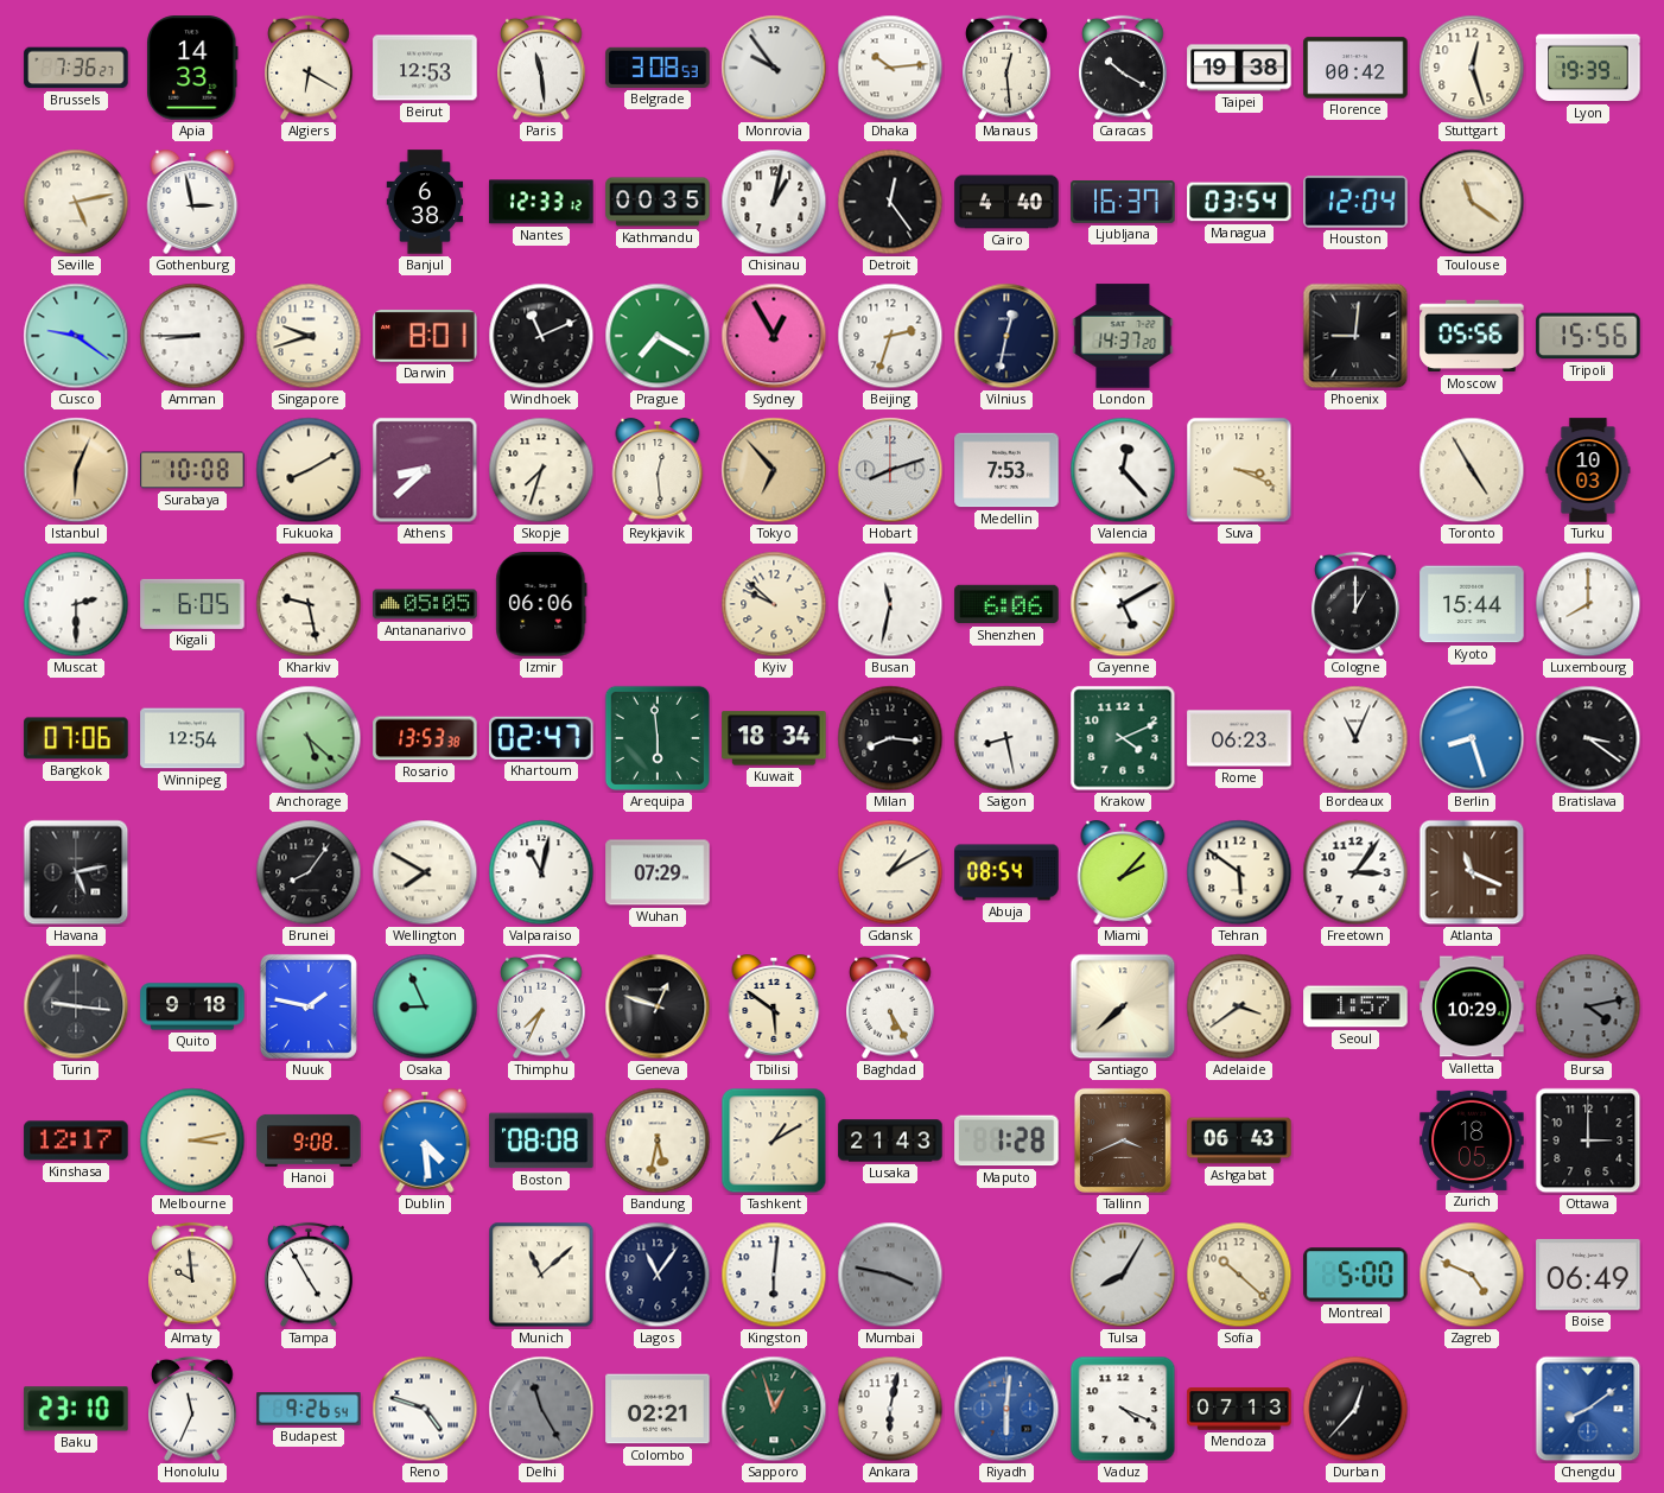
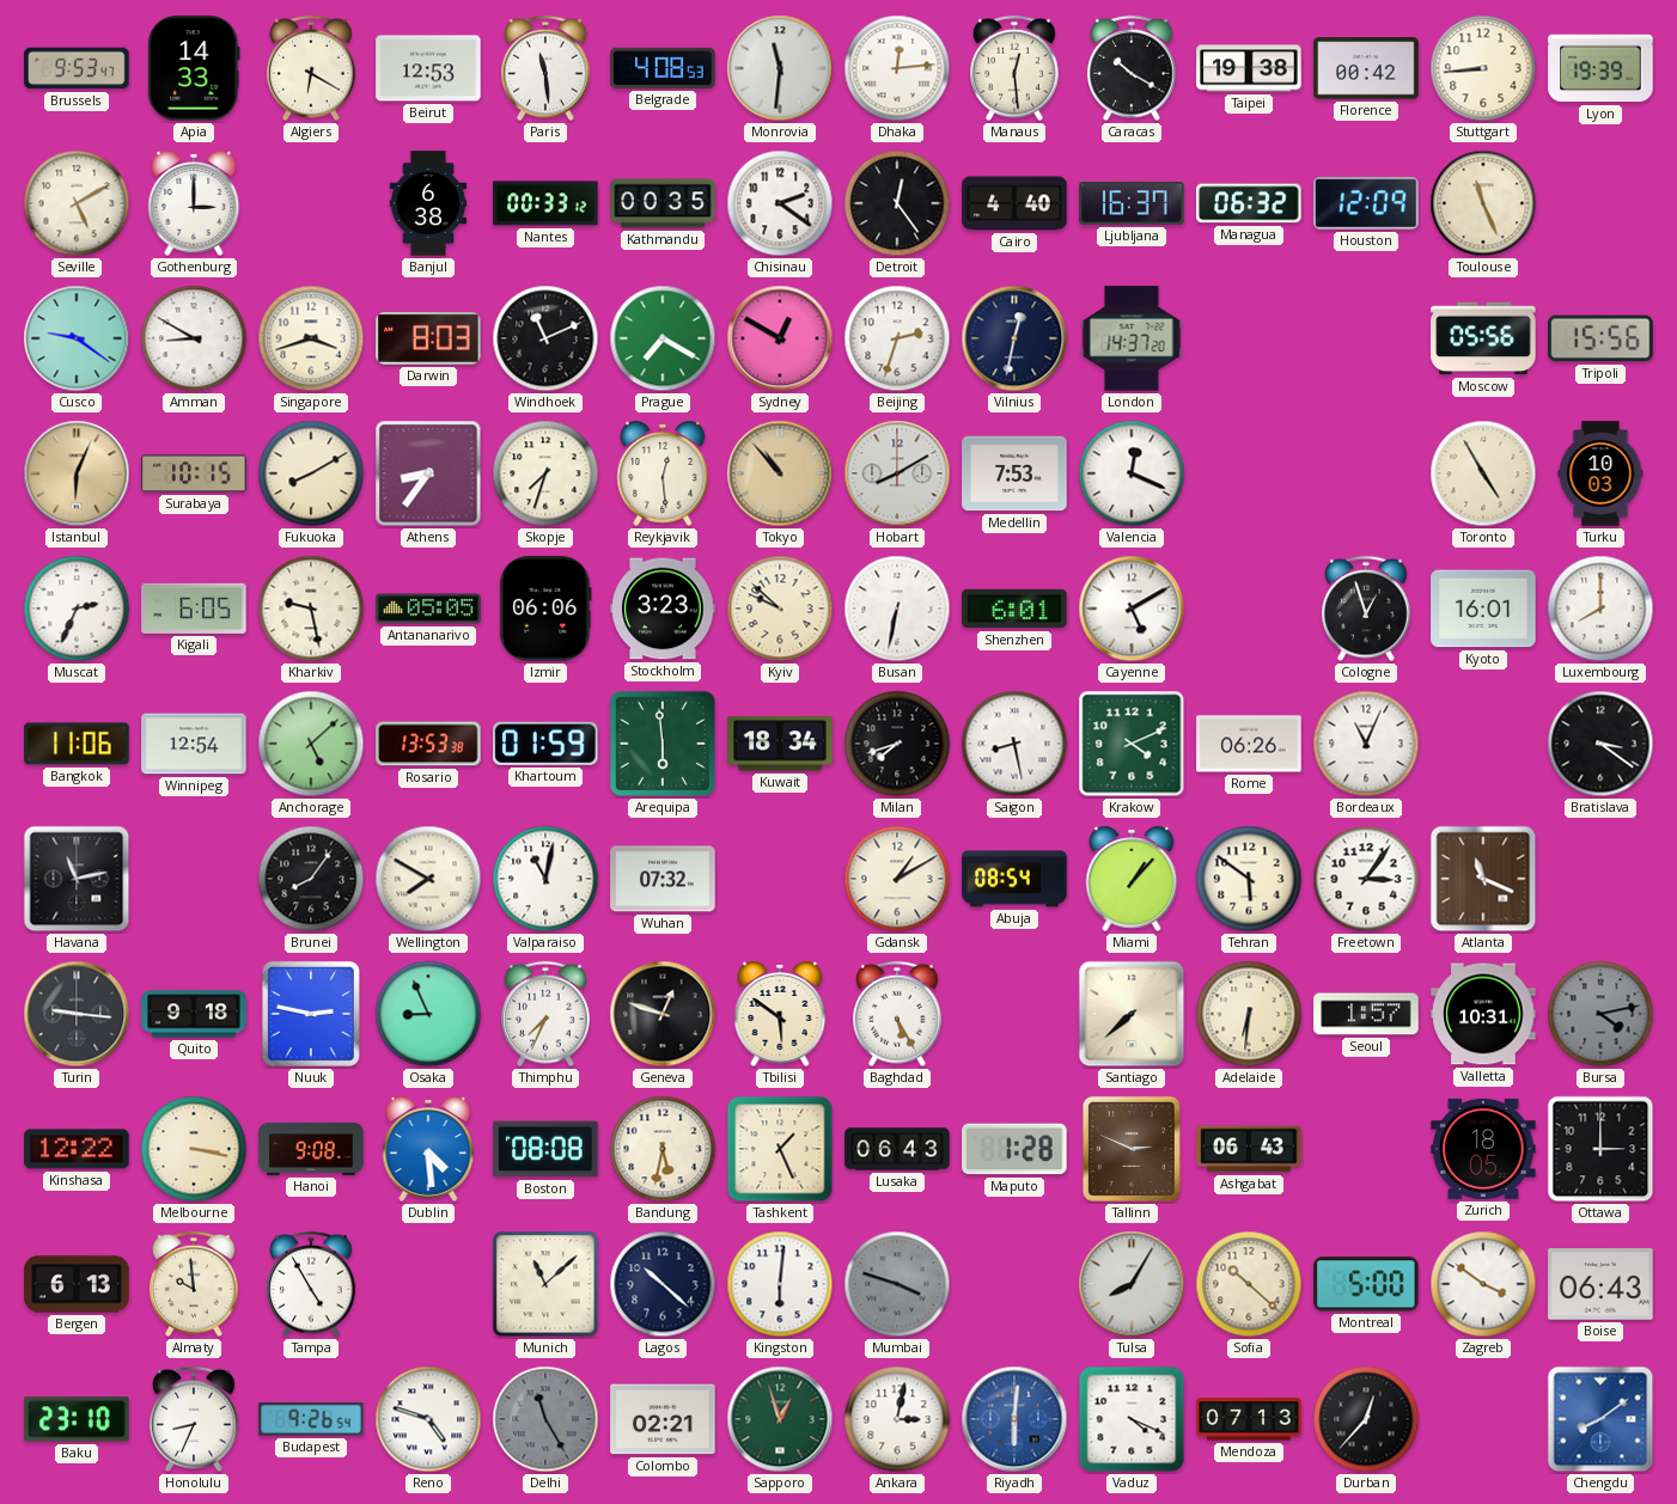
Brussels: 7:36 -> 9:53 (77, 68)
Belgrade: 3:08 -> 4:08 (663, 68)
Monrovia: 9:54 -> 11:31 (780, 68)
Dhaka: 10:14 -> 12:14 (897, 68)
Stuttgart: 12:27 -> 8:44 (1483, 68)
Seville: 5:13 -> 5:10 (77, 203)
Gothenburg: 2:58 -> 3:00 (194, 204)
Nantes: 12:33 -> 00:33 (545, 203)
Chisinau: 1:02 -> 2:21 (780, 203)
Managua: 03:54 -> 06:32 (1249, 203)
Houston: 12:04 -> 12:09 (1366, 203)
Toulouse: 11:21 -> 11:26 (1483, 203)
Amman: 8:45 -> 8:50 (194, 338)
Singapore: 9:42 -> 3:42 (311, 338)
Darwin: 8:01 -> 8:03 (428, 338)
Sydney: 12:55 -> 12:50 (780, 338)
Phoenix: 9:01 -> none (1355, 336)
Surabaya: 10:08 -> 10:15 (194, 473)
Athens: 8:38 -> 8:36 (428, 473)
Tokyo: 6:53 -> 10:53 (780, 473)
Hobart: 8:12 -> 8:10 (897, 473)
Valencia: 12:23 -> 12:19 (1132, 473)
Suva: 3:19 -> none (1239, 470)
Muscat: 2:30 -> 2:34 (77, 609)
Stockholm: none -> 3:23 (663, 609)
Busan: 11:32 -> 6:32 (897, 609)
Shenzhen: 6:06 -> 6:01 (1014, 609)
Cologne: 1:00 -> 12:57 (1366, 609)
Kyoto: 15:44 -> 16:01 (1483, 609)
Bangkok: 07:06 -> 11:06 (77, 744)
Anchorage: 5:22 -> 5:08 (311, 744)
Khartoum: 02:47 -> 01:59 (545, 744)
Milan: 8:16 -> 7:42 (897, 744)
Rome: 06:23 -> 06:26 (1249, 744)
Berlin: 8:27 -> none (1472, 738)
Havana: 5:13 -> 11:13 (77, 879)
Wuhan: 07:29 -> 07:32 (663, 879)
Miami: 2:07 -> 1:07 (1132, 880)
Nuuk: 1:47 -> 2:47 (311, 1014)
Adelaide: 3:39 -> 6:31 (1249, 1014)
Valletta: 10:29 -> 10:31 (1483, 1014)
Kinshasa: 12:17 -> 12:22 (77, 1149)
Melbourne: 3:13 -> 3:17 (194, 1149)
Tashkent: 1:10 -> 1:26 (780, 1149)
Lusaka: 21:43 -> 06:43 (897, 1149)
Tallinn: 3:41 -> 2:49 (1132, 1149)
Bergen: none -> 6:13 (77, 1284)
Lagos: 11:06 -> 10:22 (663, 1284)
Mumbai: 3:47 -> 3:48 (897, 1284)
Zagreb: 4:49 -> 3:51 (1483, 1284)
Boise: 06:49 -> 06:43 (1600, 1284)
Honolulu: 11:34 -> 8:34 (194, 1419)
Ankara: 6:02 -> 3:02 (897, 1419)
